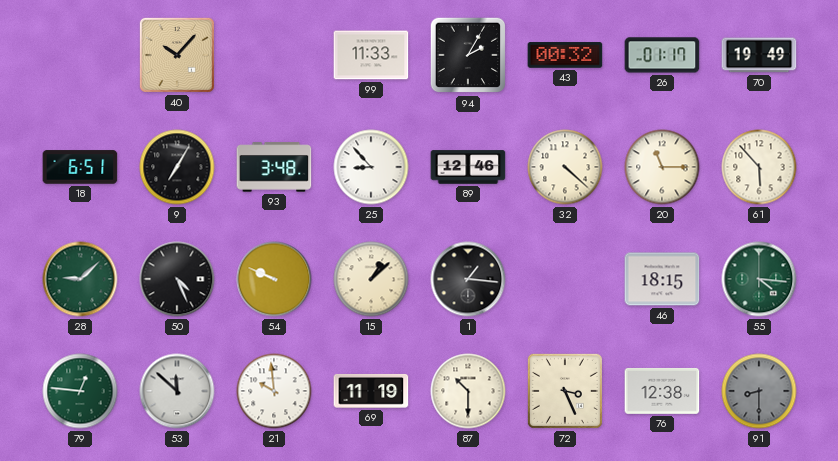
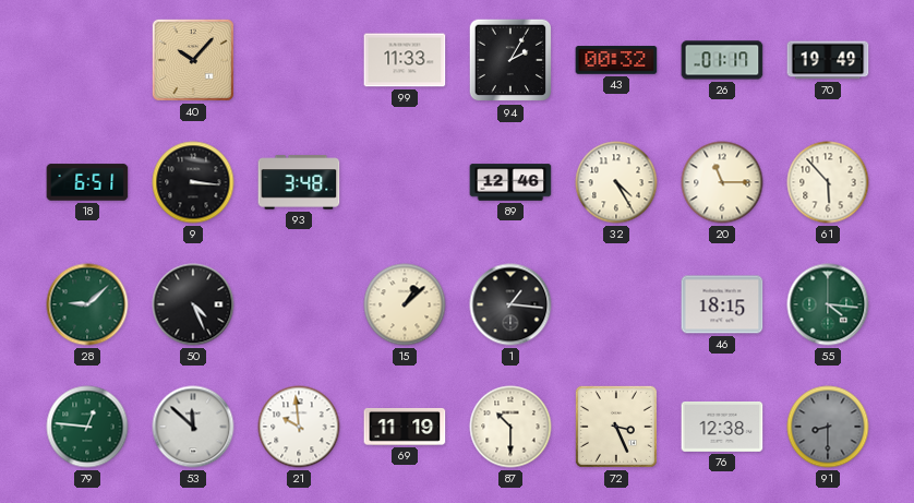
9: 7:05 -> 3:16 (193, 182)
25: 8:53 -> none (371, 167)
32: 4:22 -> 4:25 (616, 182)
54: 9:49 -> none (274, 279)
